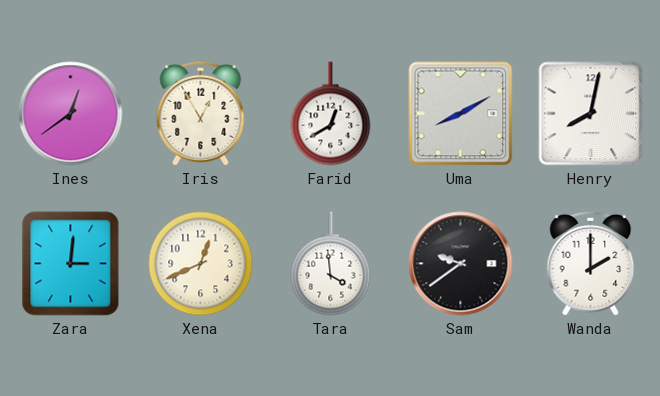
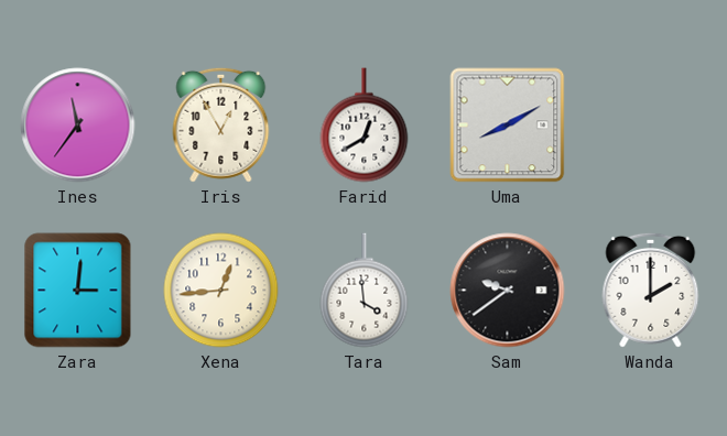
Ines: 12:39 -> 11:36 (78, 126)
Henry: 8:02 -> none (591, 114)
Xena: 12:41 -> 12:44 (221, 291)
